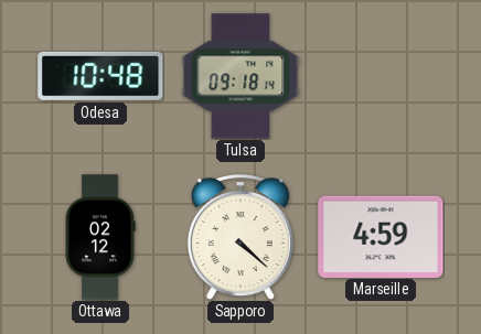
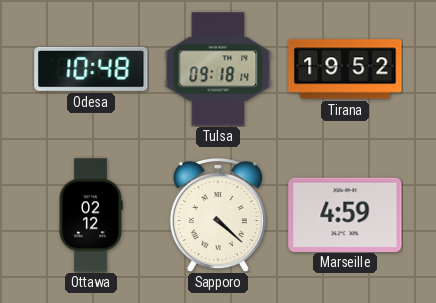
Tirana: none -> 19:52 (345, 69)
